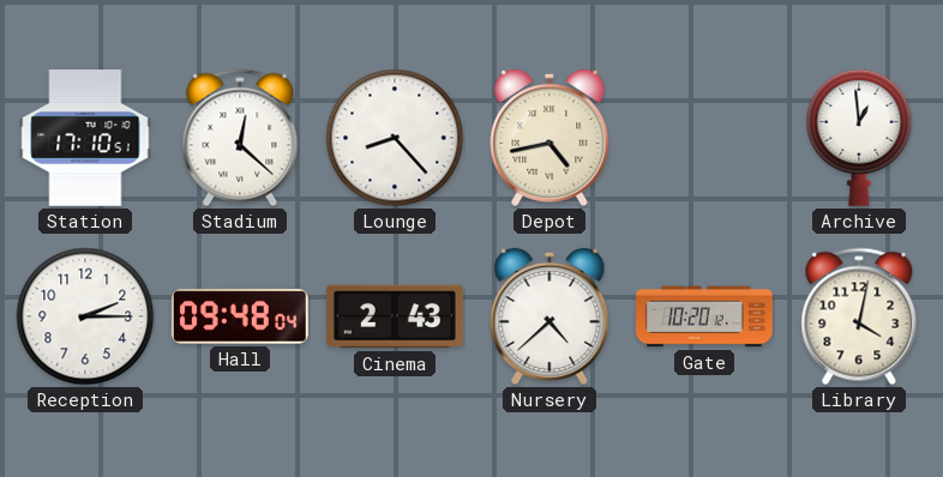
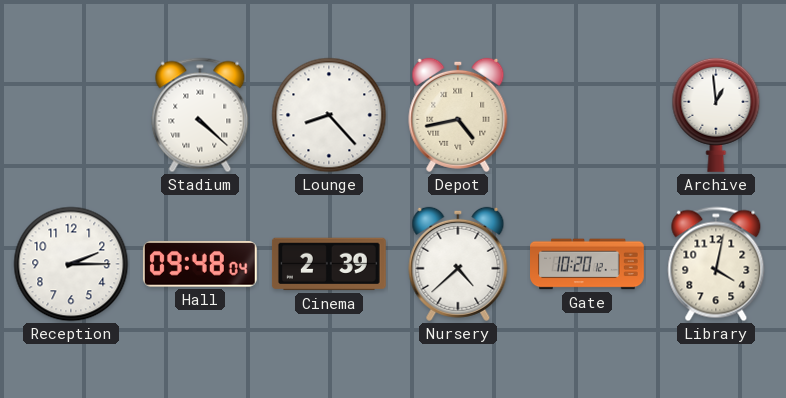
Station: 17:10 -> none (85, 139)
Stadium: 12:22 -> 4:22 (200, 115)
Cinema: 2:43 -> 2:39 (329, 264)
